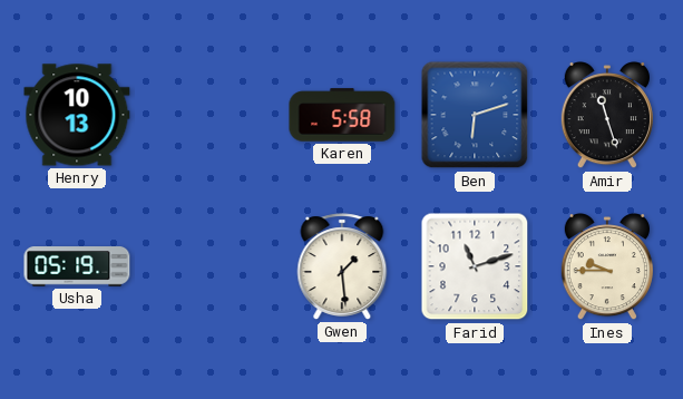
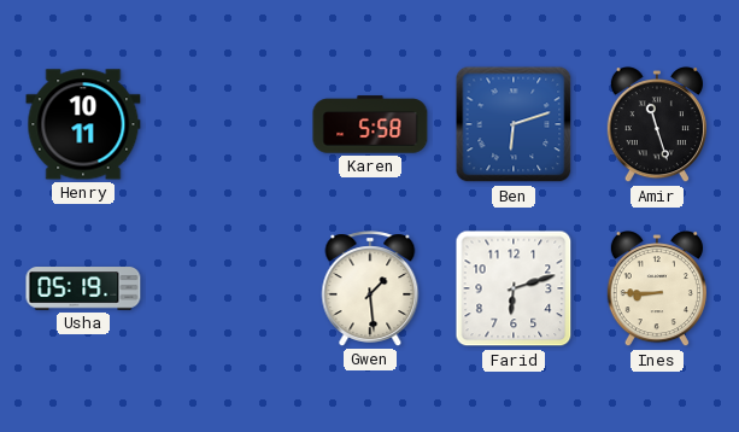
Henry: 10:13 -> 10:11 (83, 124)
Farid: 11:12 -> 6:12 (514, 288)
Ines: 9:45 -> 8:45 (657, 290)
